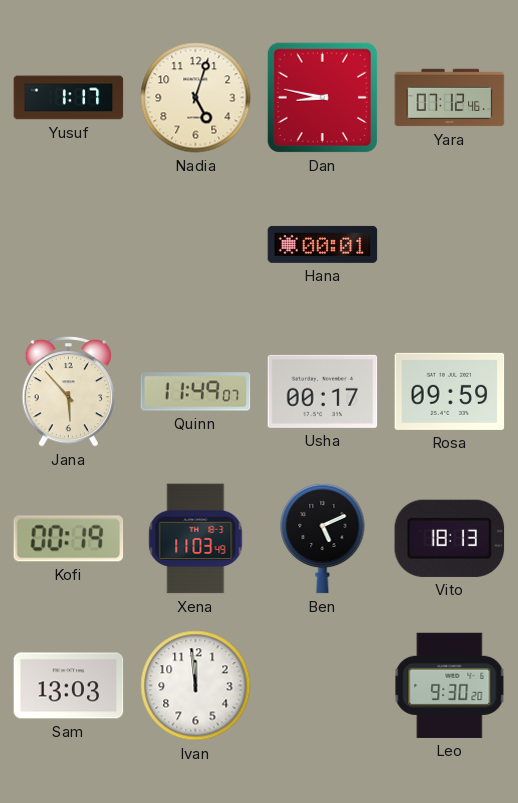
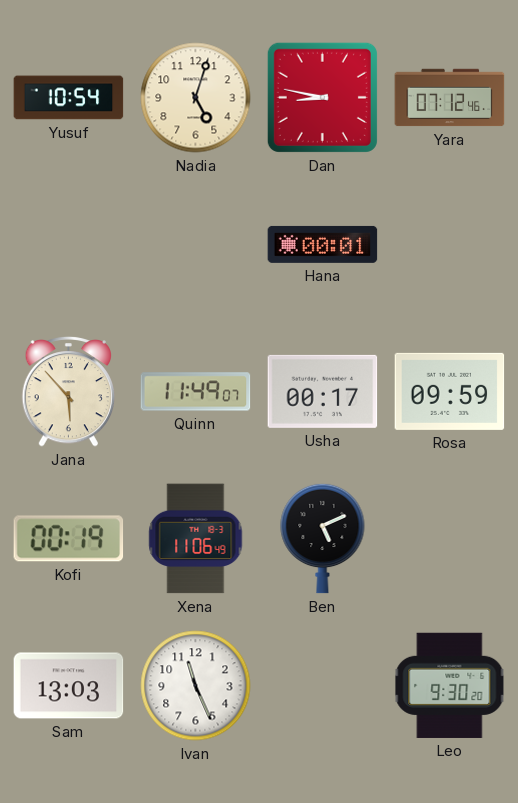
Yusuf: 1:17 -> 10:54 (69, 98)
Xena: 11:03 -> 11:06 (196, 539)
Vito: 18:13 -> none (450, 538)
Ivan: 11:59 -> 11:26 (196, 686)
